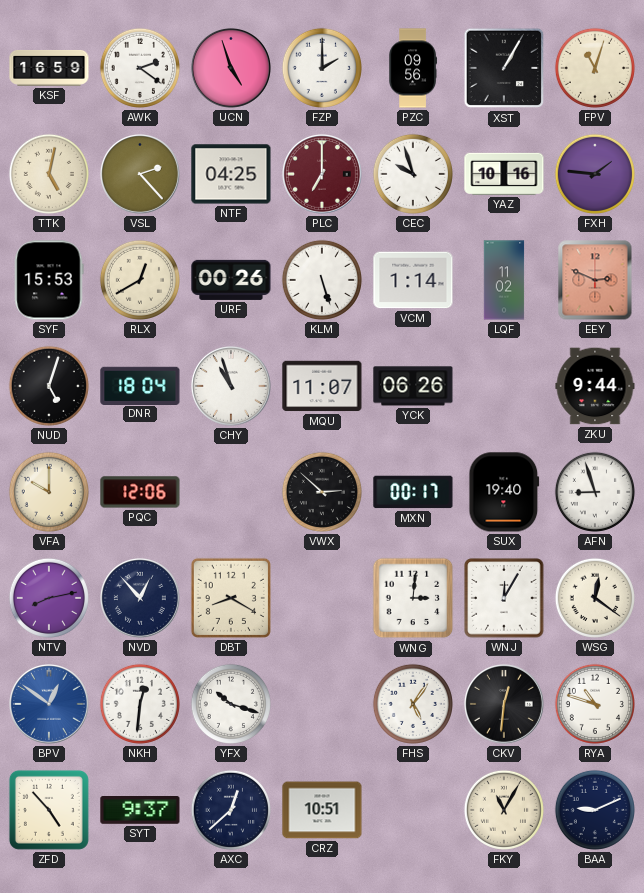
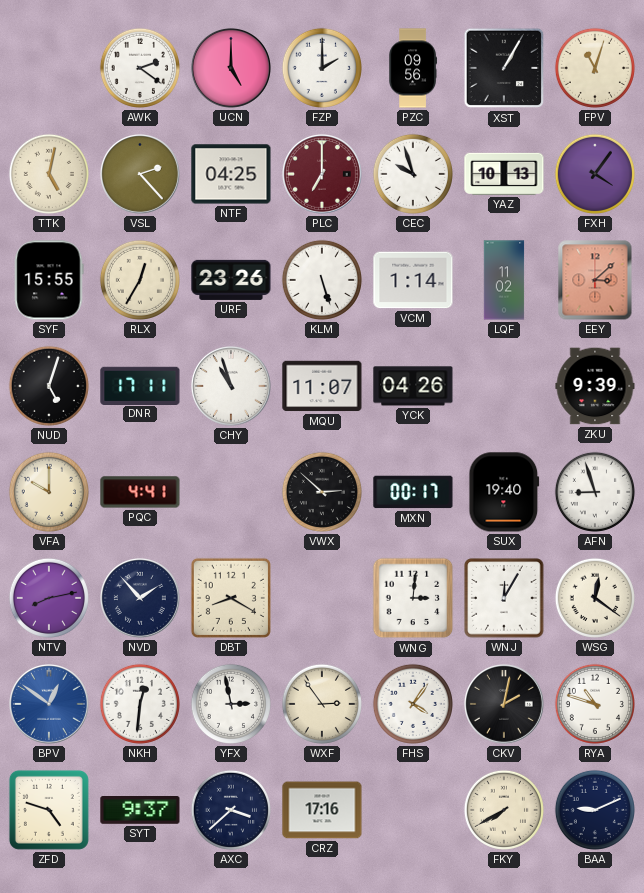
KSF: 16:59 -> none (49, 68)
UCN: 4:57 -> 5:00 (231, 68)
YAZ: 10:16 -> 10:13 (504, 174)
FXH: 1:46 -> 4:06 (595, 174)
SYF: 15:53 -> 15:55 (49, 280)
RLX: 12:40 -> 12:35 (140, 280)
URF: 00:26 -> 23:26 (231, 280)
EEY: 2:49 -> 3:08 (595, 280)
DNR: 18:04 -> 17:11 (140, 385)
YCK: 06:26 -> 04:26 (413, 386)
ZKU: 9:44 -> 9:39 (595, 386)
PQC: 12:06 -> 4:41 (140, 492)
NVD: 12:53 -> 1:53 (140, 598)
YFX: 10:18 -> 2:58 (231, 704)
WXF: none -> 2:54 (322, 704)
FHS: 5:06 -> 4:06 (413, 704)
CKV: 12:31 -> 2:02 (504, 704)
ZFD: 4:53 -> 4:48 (49, 810)
AXC: 12:38 -> 3:38 (231, 810)
CRZ: 10:51 -> 17:16 (322, 810)
FKY: 11:05 -> 7:40 (504, 810)
